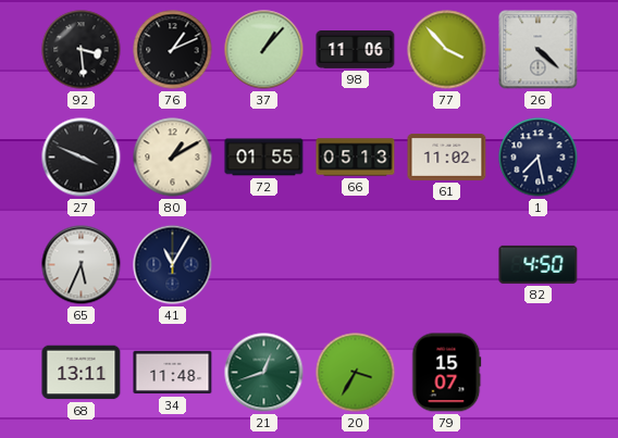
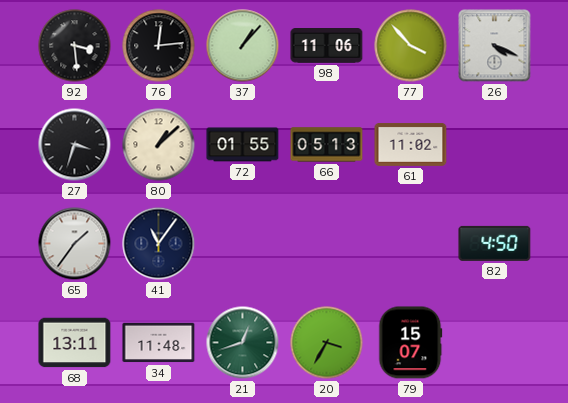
76: 1:11 -> 12:14 (159, 46)
26: 4:22 -> 4:19 (495, 46)
27: 3:49 -> 3:33 (75, 145)
80: 1:10 -> 1:08 (159, 145)
1: 7:28 -> none (539, 158)
65: 5:34 -> 1:36 (75, 244)
41: 11:05 -> 11:06 (159, 244)
